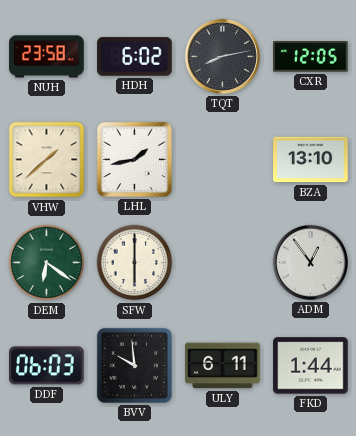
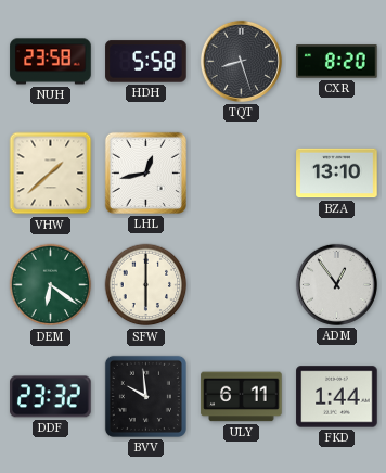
HDH: 6:02 -> 5:58 (146, 62)
TQT: 8:13 -> 8:27 (241, 61)
CXR: 12:05 -> 8:20 (337, 62)
LHL: 1:43 -> 12:43 (145, 172)
DDF: 06:03 -> 23:32 (51, 397)
